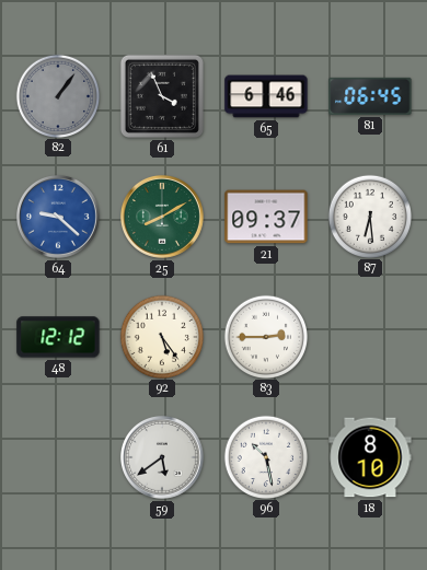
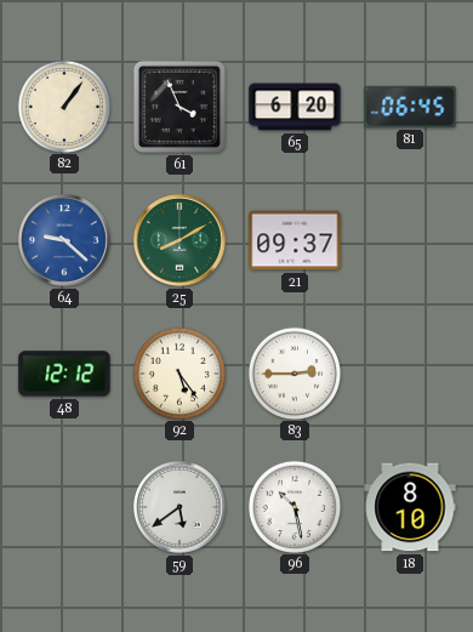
82 dial: grey -> cream (63, 106)
65: 6:46 -> 6:20 (295, 107)
87: 6:29 -> none (369, 216)
